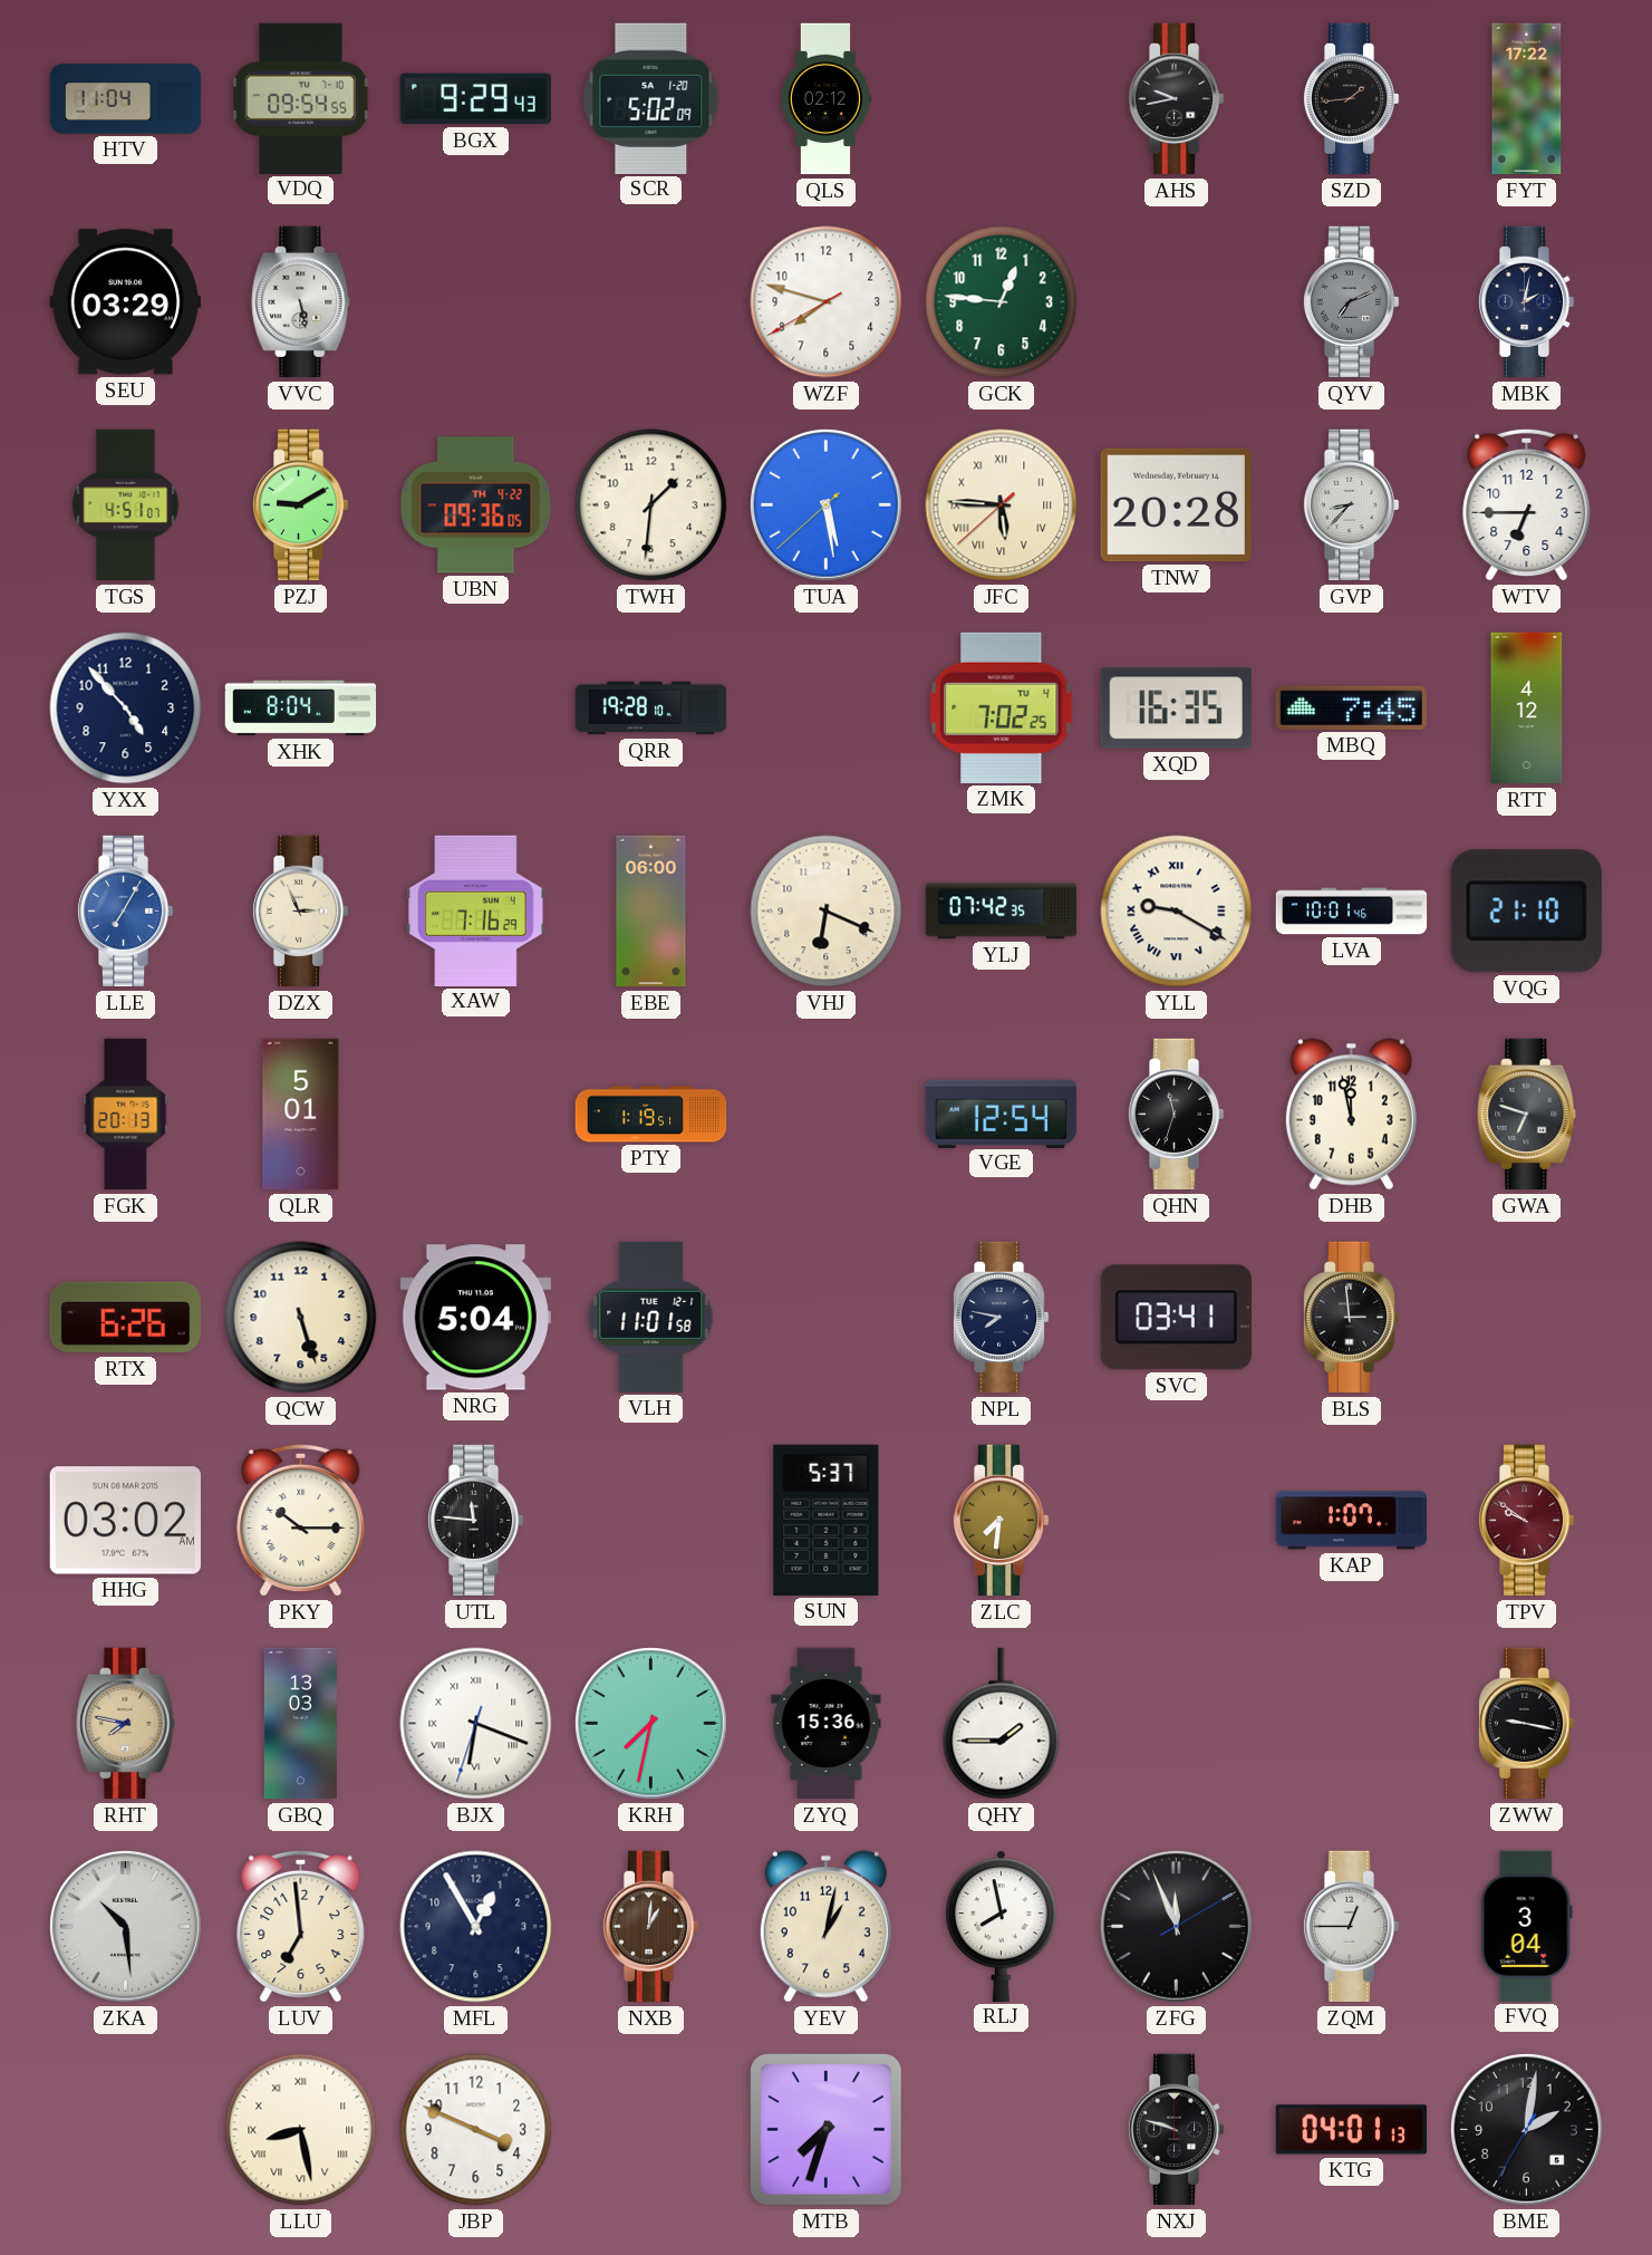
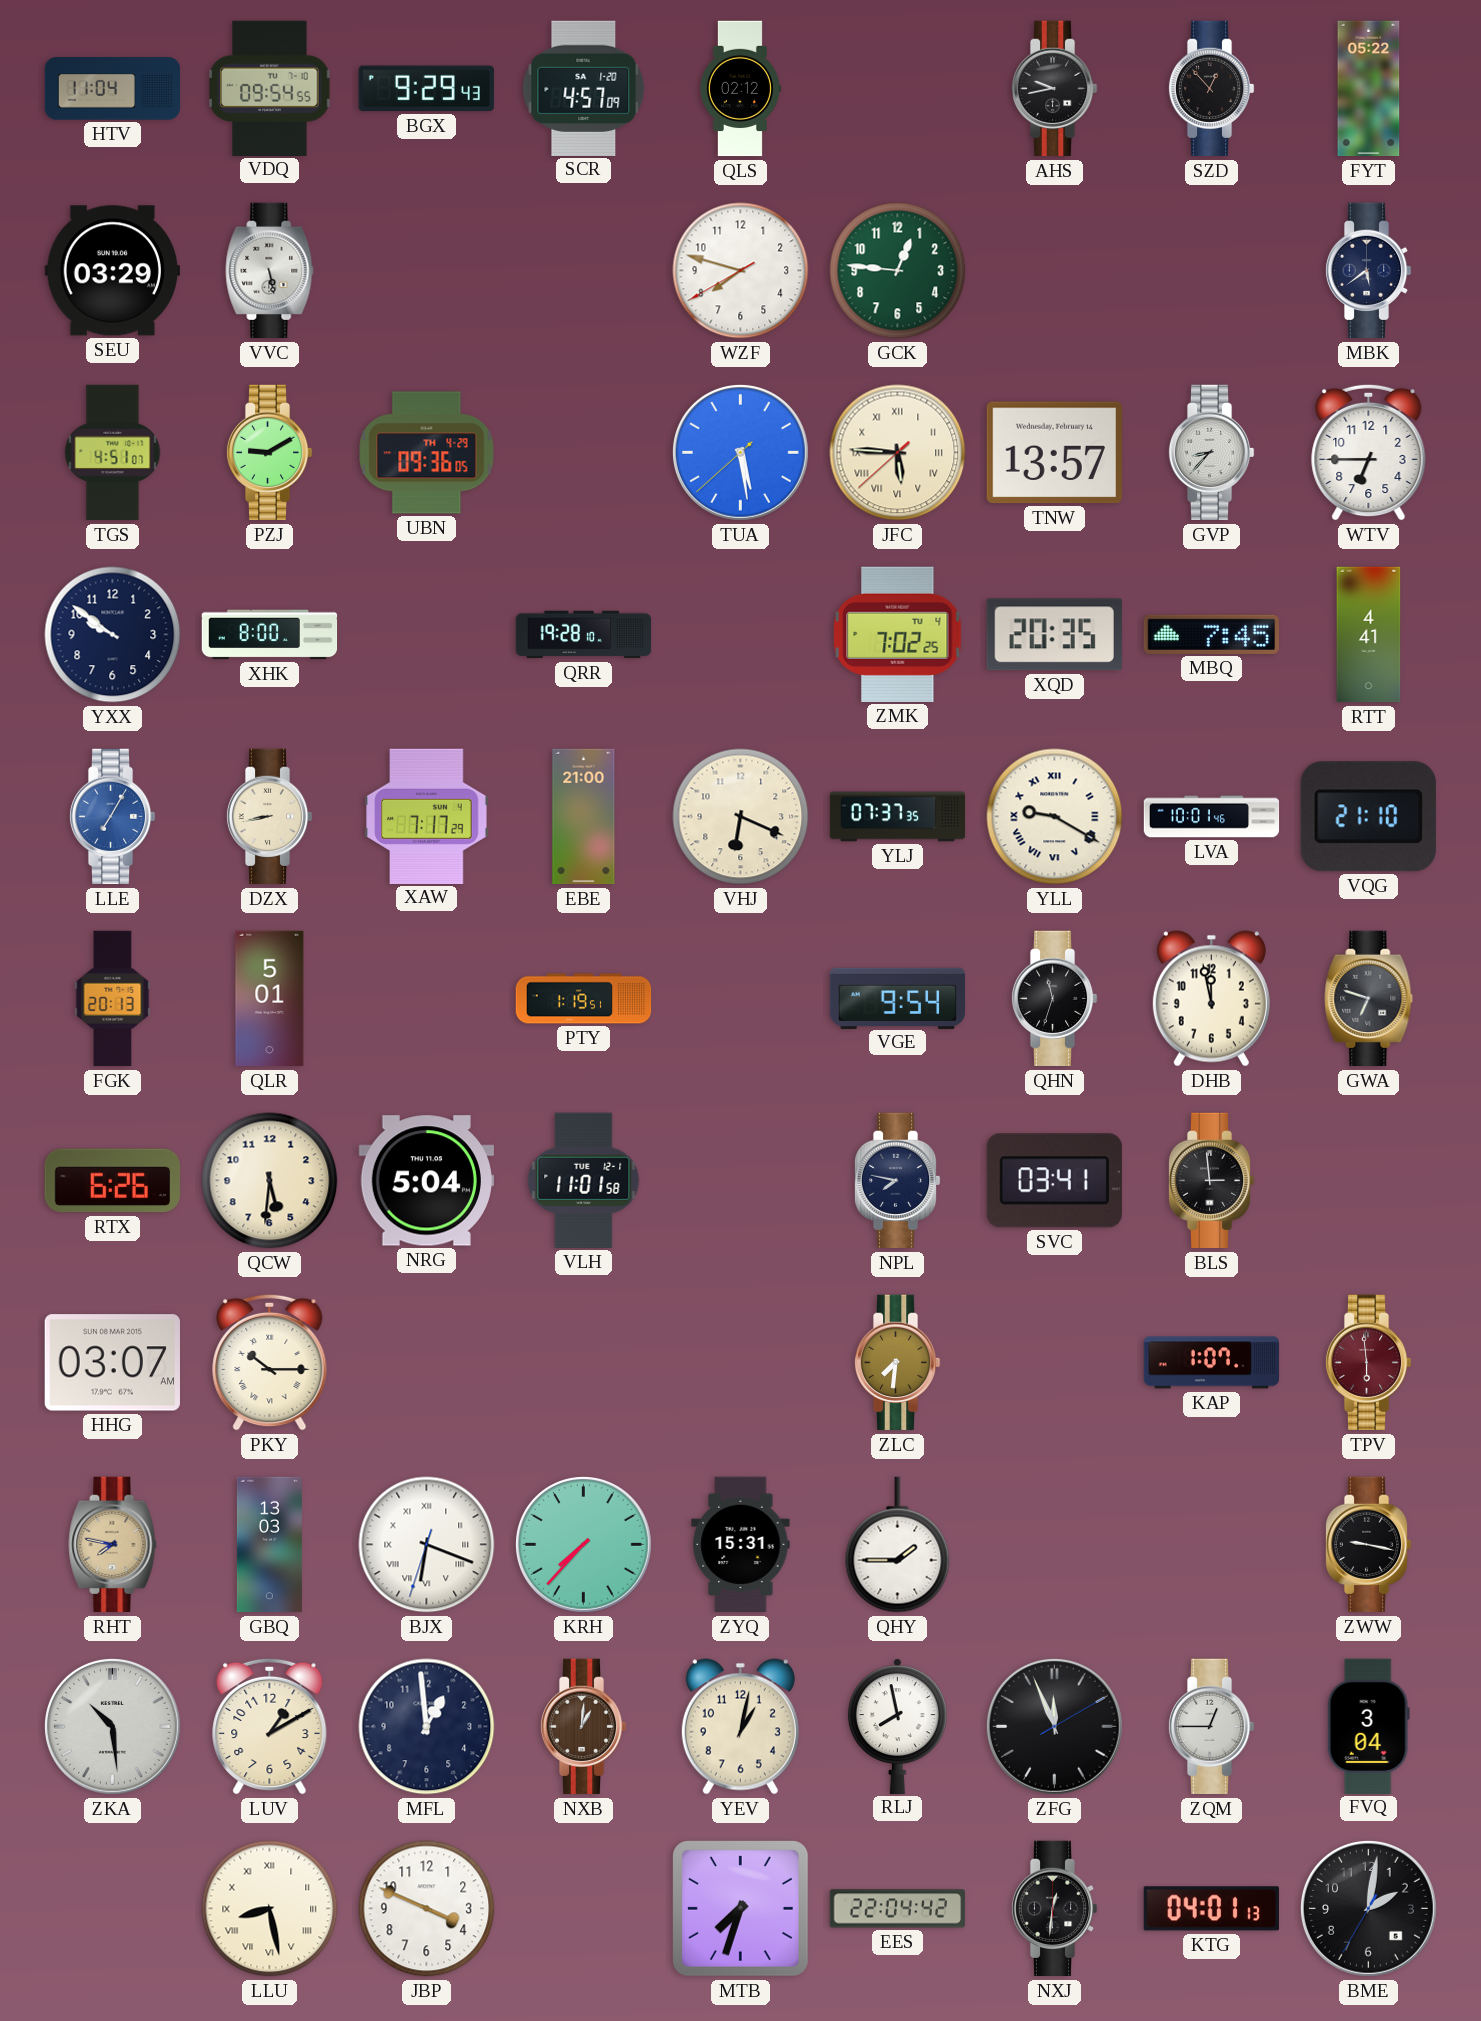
SCR: 5:02 -> 4:57 (584, 88)
SZD: 1:44 -> 12:53 (1211, 89)
FYT: 17:22 -> 05:22 (1369, 89)
QYV: 7:11 -> none (1351, 302)
MBK: 2:02 -> 5:39 (1368, 271)
UBN date: TH 4-22 -> TH 4-29 (427, 453)
TWH: 1:31 -> none (651, 505)
TNW: 20:28 -> 13:57 (1054, 453)
YXX: 4:53 -> 9:51 (113, 635)
XHK: 8:04 -> 8:00 (270, 635)
XQD: 16:35 -> 20:35 (1054, 635)
RTT: 4:12 -> 4:41 (1369, 635)
DZX: 2:56 -> 8:43 (269, 817)
XAW: 7:16 -> 7:17 (427, 816)
EBE: 06:00 -> 21:00 (584, 817)
YLJ: 07:42 -> 07:37 (898, 817)
VGE: 12:54 -> 9:54 (898, 998)
QCW: 5:27 -> 5:31 (270, 1181)
HHG: 03:02 -> 03:07 (112, 1363)
UTL: 11:46 -> none (475, 1521)
SUN: 5:37 -> none (827, 1520)
TPV: 9:51 -> 5:59 (1368, 1363)
KRH: 7:32 -> 7:37 (583, 1544)
ZYQ: 15:36 -> 15:31 (741, 1545)
LUV: 6:59 -> 1:10 (270, 1726)
MFL: 12:55 -> 12:59 (427, 1727)
EES: none -> 22:04 (898, 1909)
NXJ: 9:48 -> 12:31 (1054, 1909)
